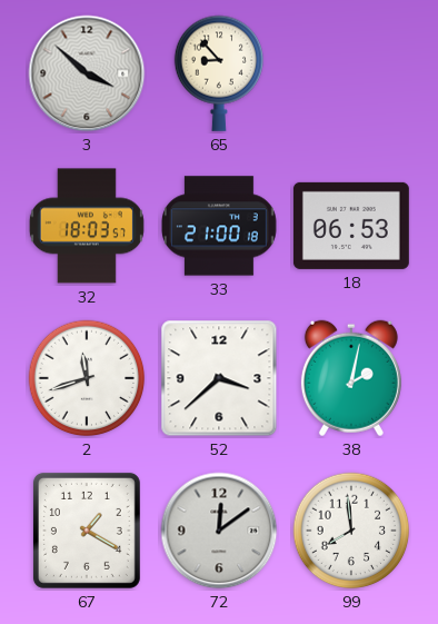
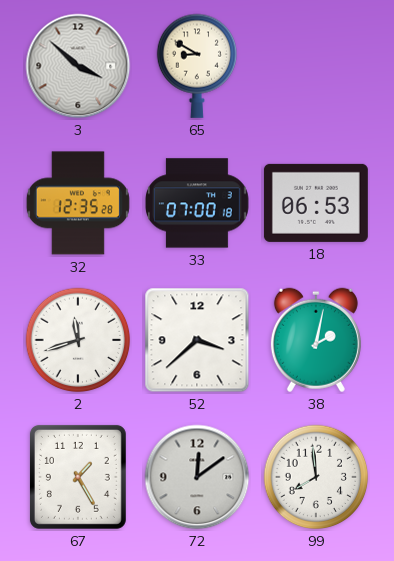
65: 8:53 -> 8:50 (197, 66)
32: 18:03 -> 12:35 (78, 203)
33: 21:00 -> 07:00 (198, 203)
67: 1:20 -> 1:25 (78, 477)
